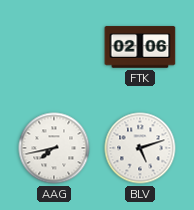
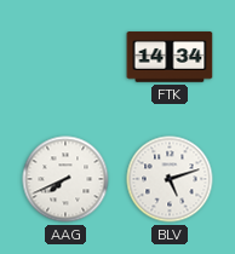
FTK: 02:06 -> 14:34 (170, 57)
AAG: 7:43 -> 7:41 (65, 179)
